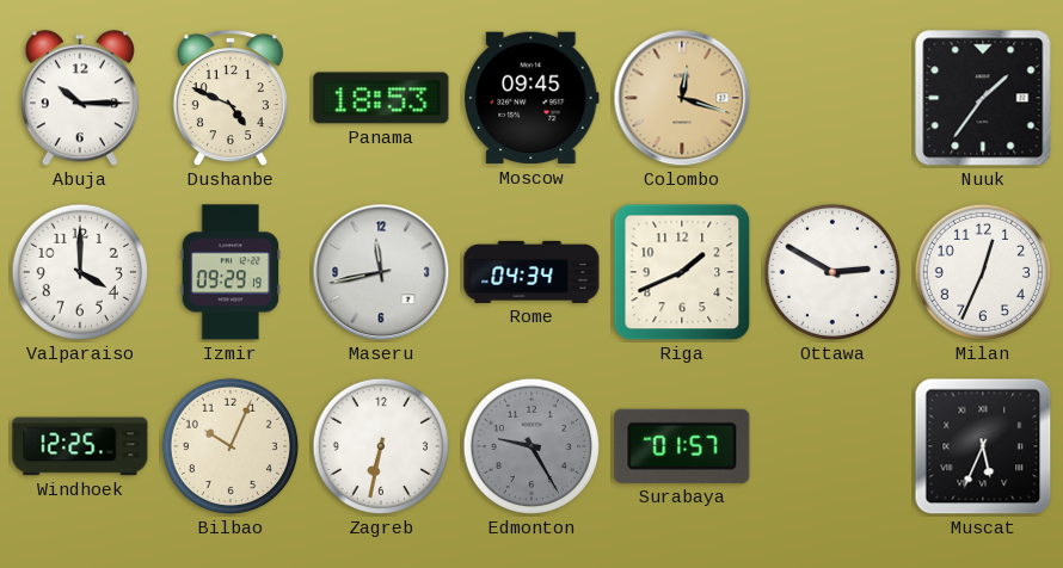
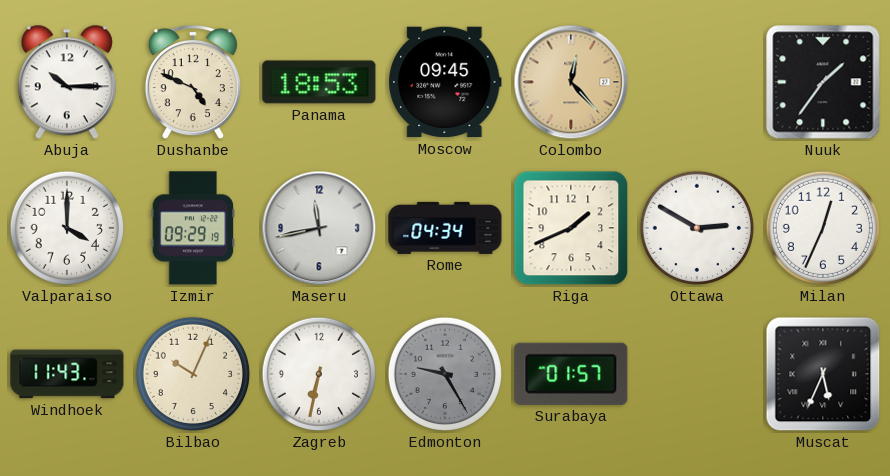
Colombo: 12:18 -> 12:23 (571, 82)
Windhoek: 12:25 -> 11:43 (67, 374)
